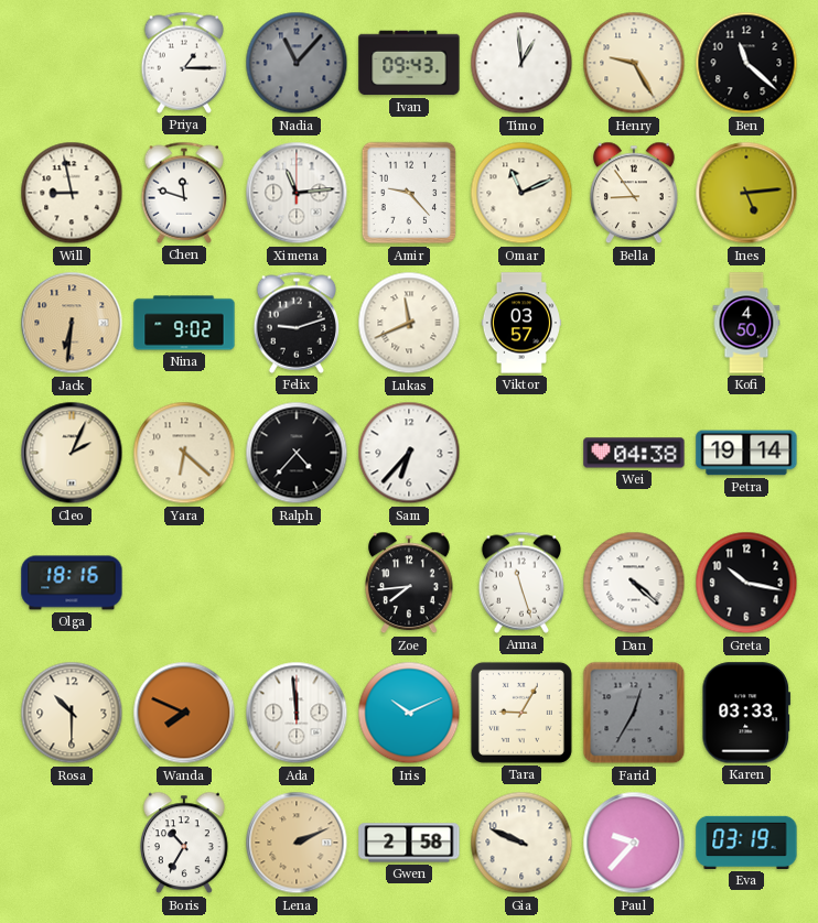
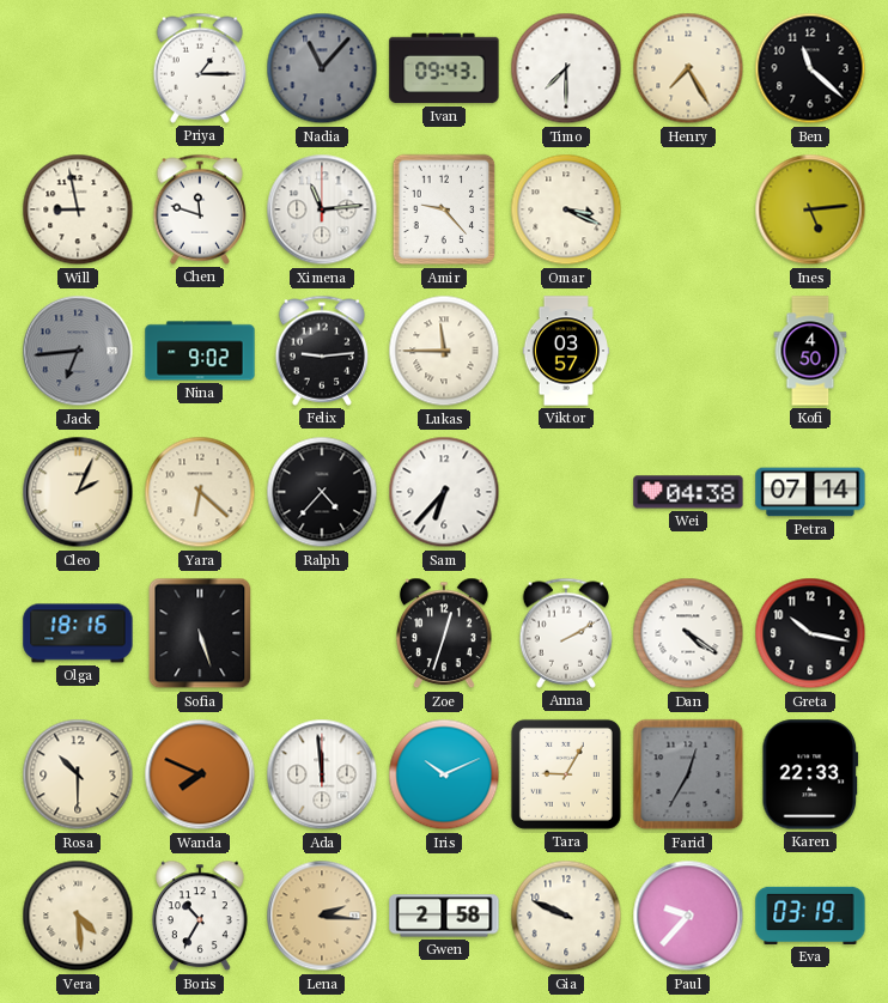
Timo: 12:59 -> 7:30 (566, 68)
Henry: 9:25 -> 7:25 (688, 68)
Omar: 11:11 -> 3:19 (566, 209)
Bella: 8:54 -> none (635, 193)
Jack: 6:31 -> 6:44 (78, 351)
Jack dial: champagne -> grey (78, 351)
Felix: 9:12 -> 9:14 (322, 351)
Lukas: 11:41 -> 11:45 (444, 351)
Petra: 19:14 -> 07:14 (810, 492)
Sofia: none -> 5:27 (200, 633)
Zoe: 7:44 -> 12:33 (445, 633)
Anna: 11:27 -> 2:10 (566, 633)
Dan: 4:22 -> 4:21 (688, 633)
Karen: 03:33 -> 22:33 (810, 774)
Vera: none -> 4:29 (78, 916)
Lena: 2:11 -> 2:16 (322, 916)
